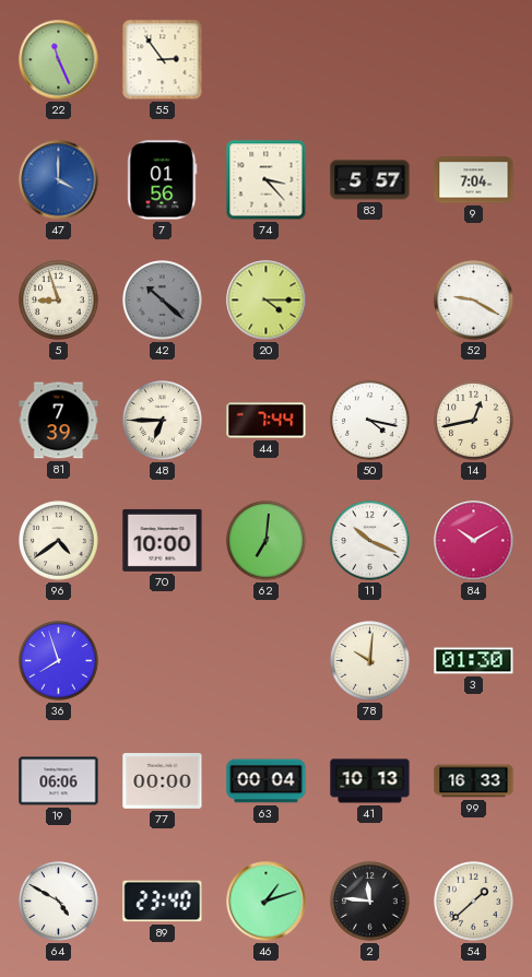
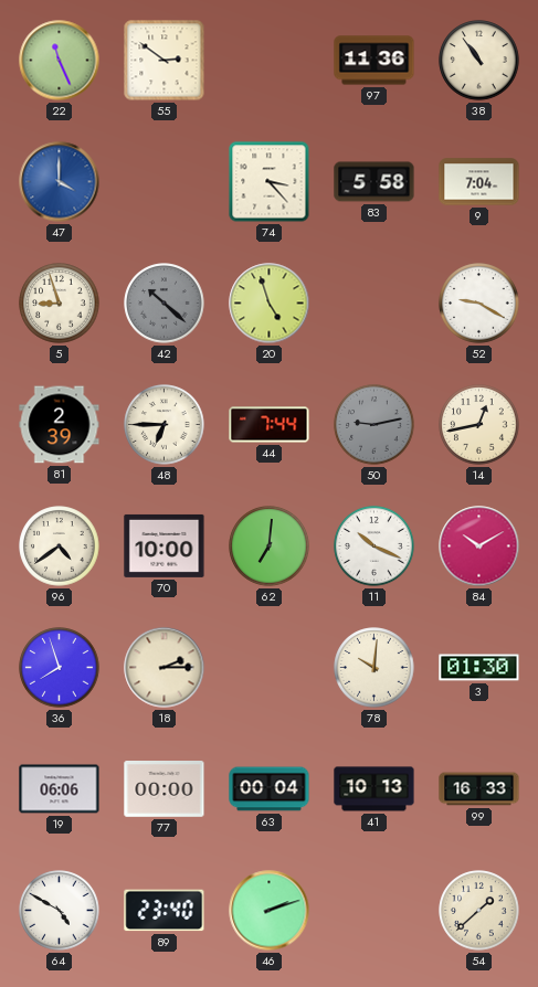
55: 2:54 -> 2:51 (165, 61)
97: none -> 11:36 (375, 61)
38: none -> 10:54 (479, 61)
7: 01:56 -> none (163, 180)
83: 5:57 -> 5:58 (375, 182)
20: 4:15 -> 4:57 (270, 304)
81: 7:39 -> 2:39 (60, 425)
50: 4:17 -> 9:13 (375, 425)
50 dial: white -> grey (375, 425)
18: none -> 2:15 (165, 668)
46: 1:12 -> 2:12 (270, 911)
2: 11:46 -> none (370, 902)
